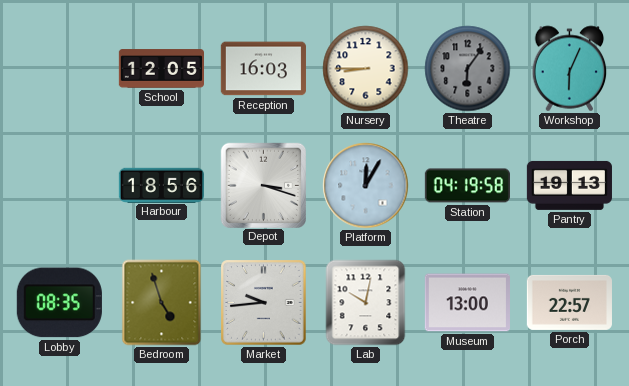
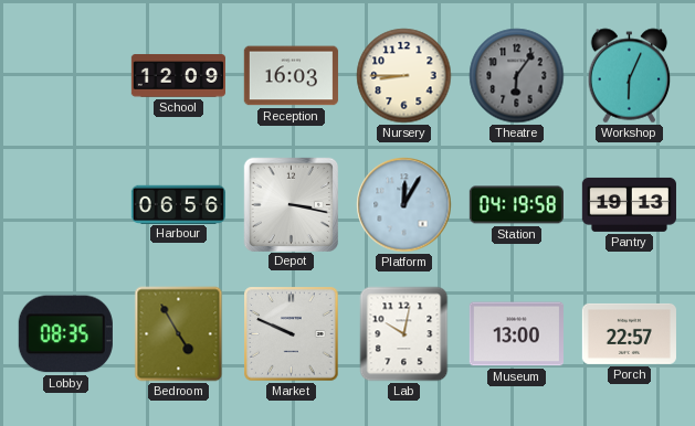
School: 12:05 -> 12:09 (178, 76)
Harbour: 18:56 -> 06:56 (178, 204)
Depot: 3:18 -> 3:17 (291, 204)
Bedroom: 4:57 -> 4:55 (179, 334)
Market: 9:44 -> 9:49 (292, 334)
